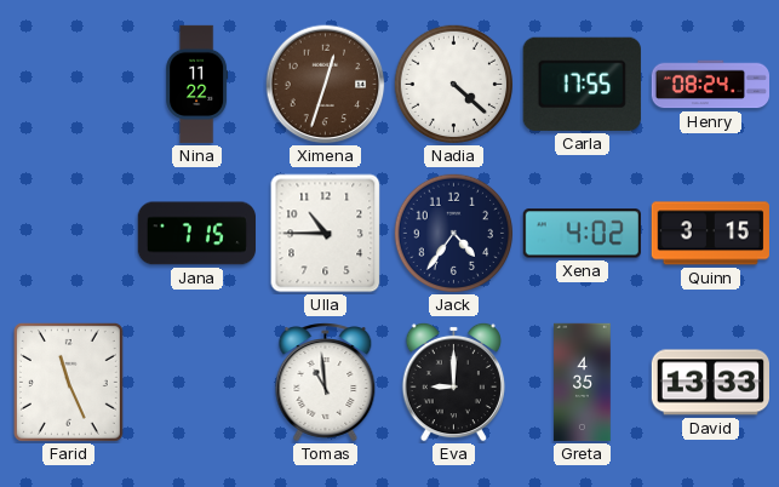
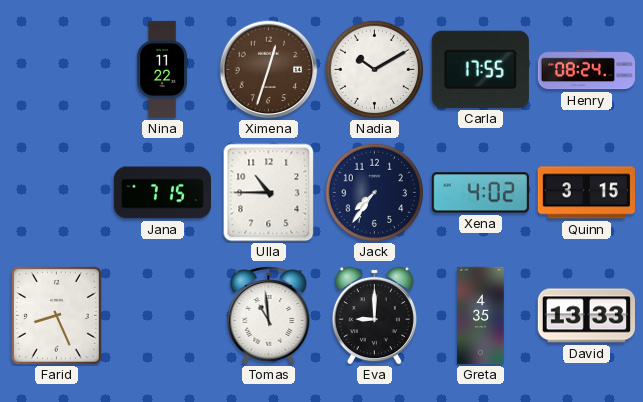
Nadia: 4:22 -> 10:10 (375, 70)
Jack: 4:36 -> 7:36 (375, 193)
Farid: 11:26 -> 8:26 (56, 315)
